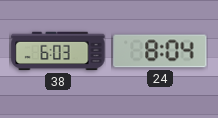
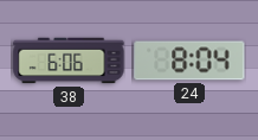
38: 6:03 -> 6:06 (69, 61)
